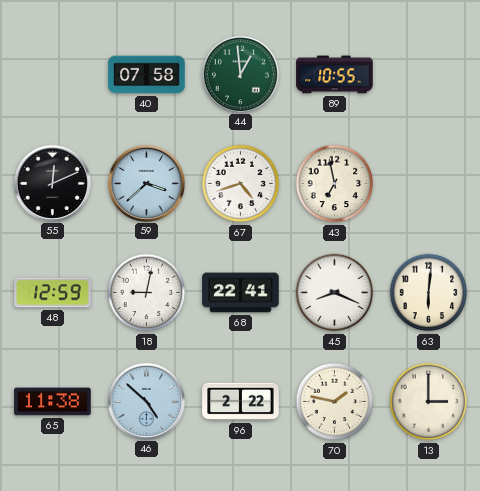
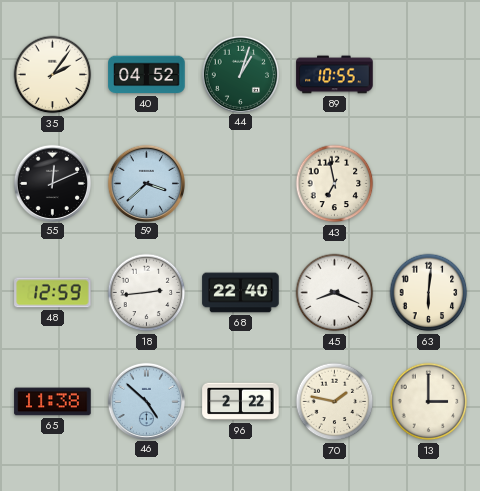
35: none -> 2:06 (53, 75)
40: 07:58 -> 04:52 (147, 75)
44: 12:59 -> 1:03 (240, 74)
67: 4:42 -> none (241, 184)
18: 9:02 -> 2:44 (147, 293)
68: 22:41 -> 22:40 (241, 293)
